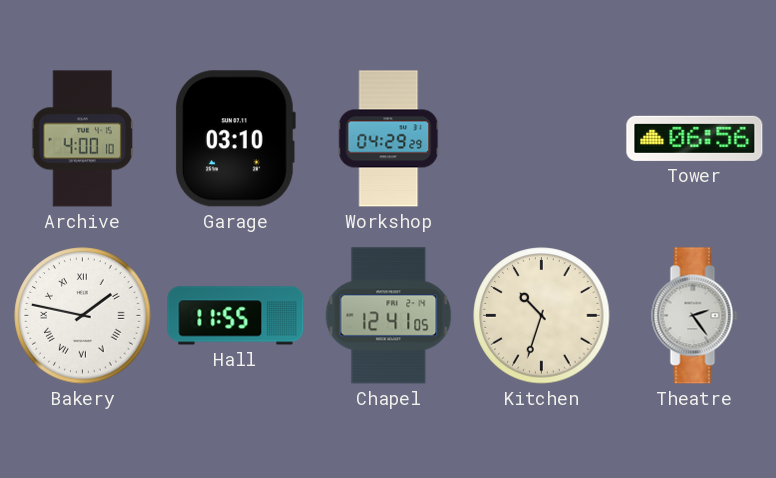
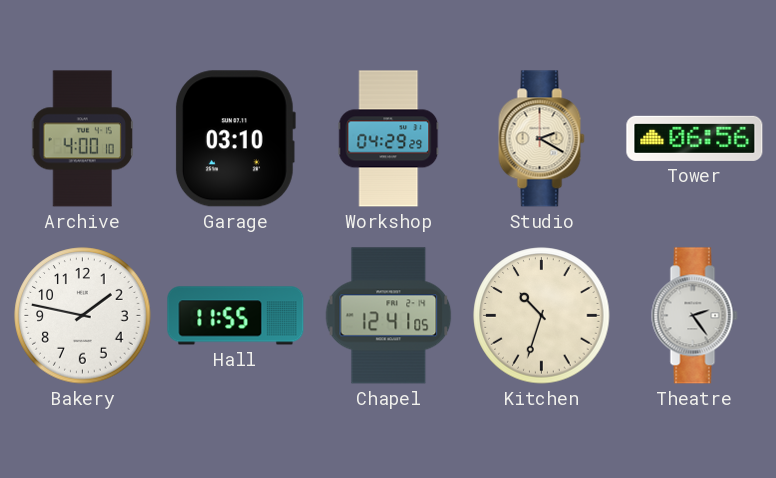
Studio: none -> 2:20 (542, 139)
Bakery numerals: Roman -> Arabic (83, 316)
